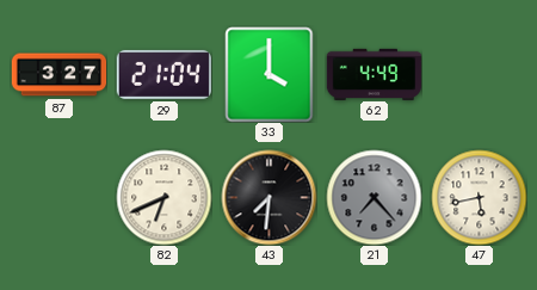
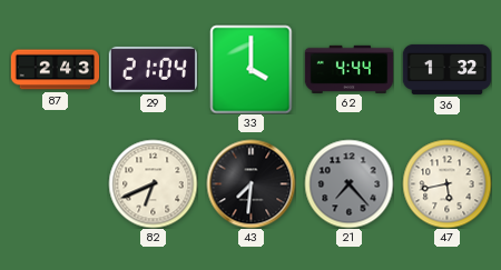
87: 3:27 -> 2:43 (55, 70)
62: 4:49 -> 4:44 (348, 69)
36: none -> 1:32 (446, 69)
